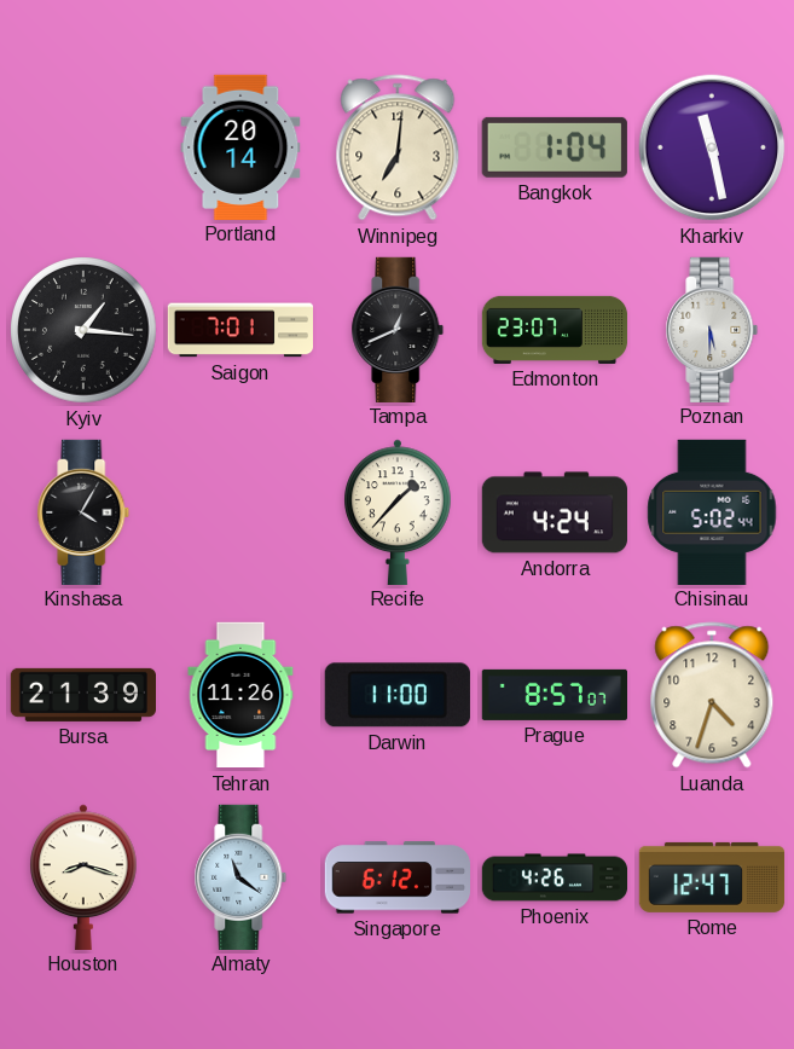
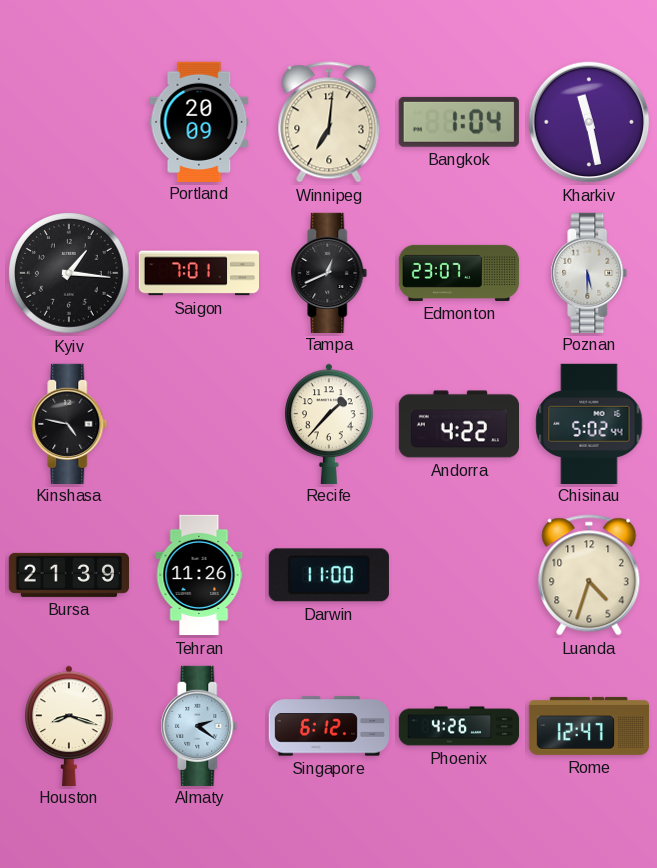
Portland: 20:14 -> 20:09 (199, 121)
Kinshasa: 4:05 -> 4:47 (69, 423)
Andorra: 4:24 -> 4:22 (458, 424)
Prague: 8:57 -> none (554, 695)
Almaty: 11:21 -> 2:21 (199, 725)
